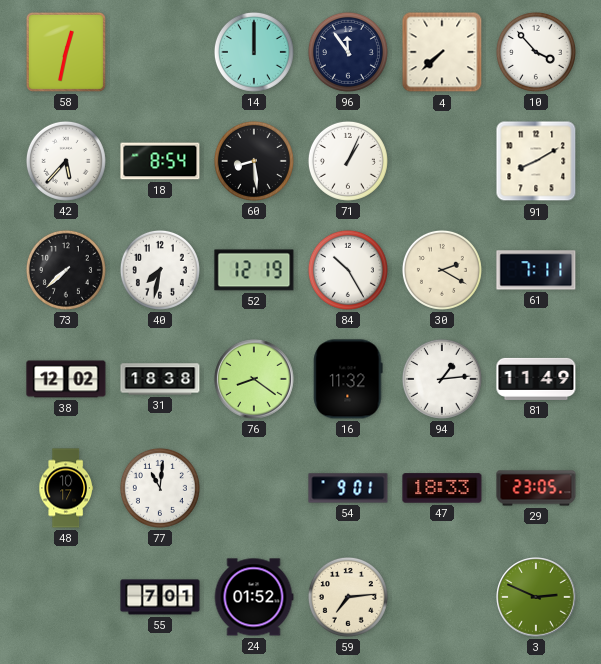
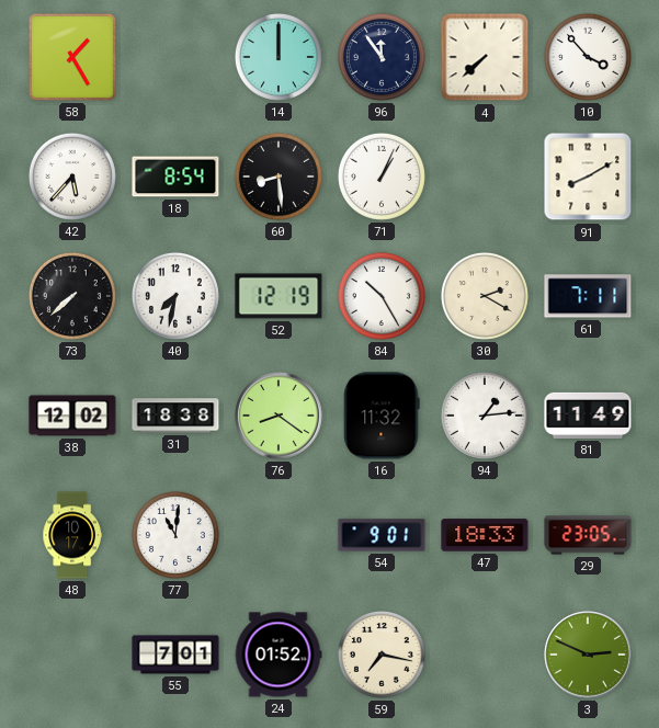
58: 12:32 -> 1:25 (72, 57)
59: 7:14 -> 7:17 (382, 655)
